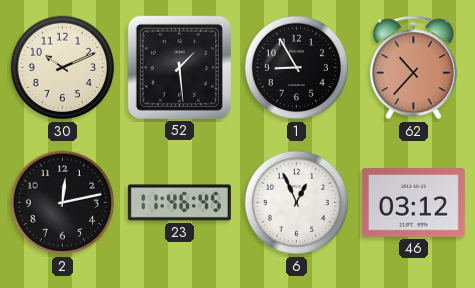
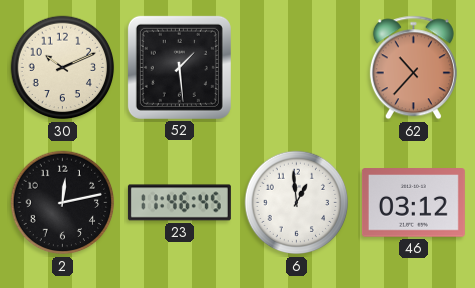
1: 8:55 -> none (297, 68)
6: 12:56 -> 12:59 (297, 203)
